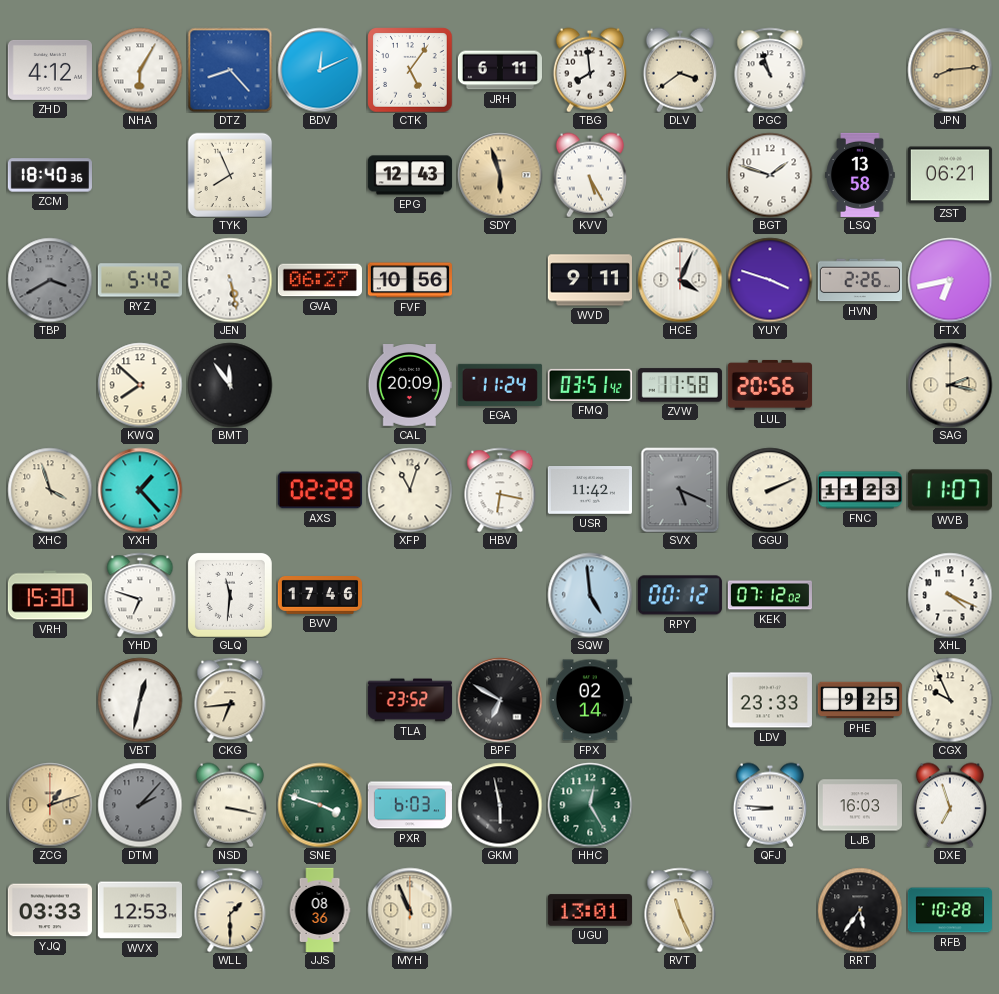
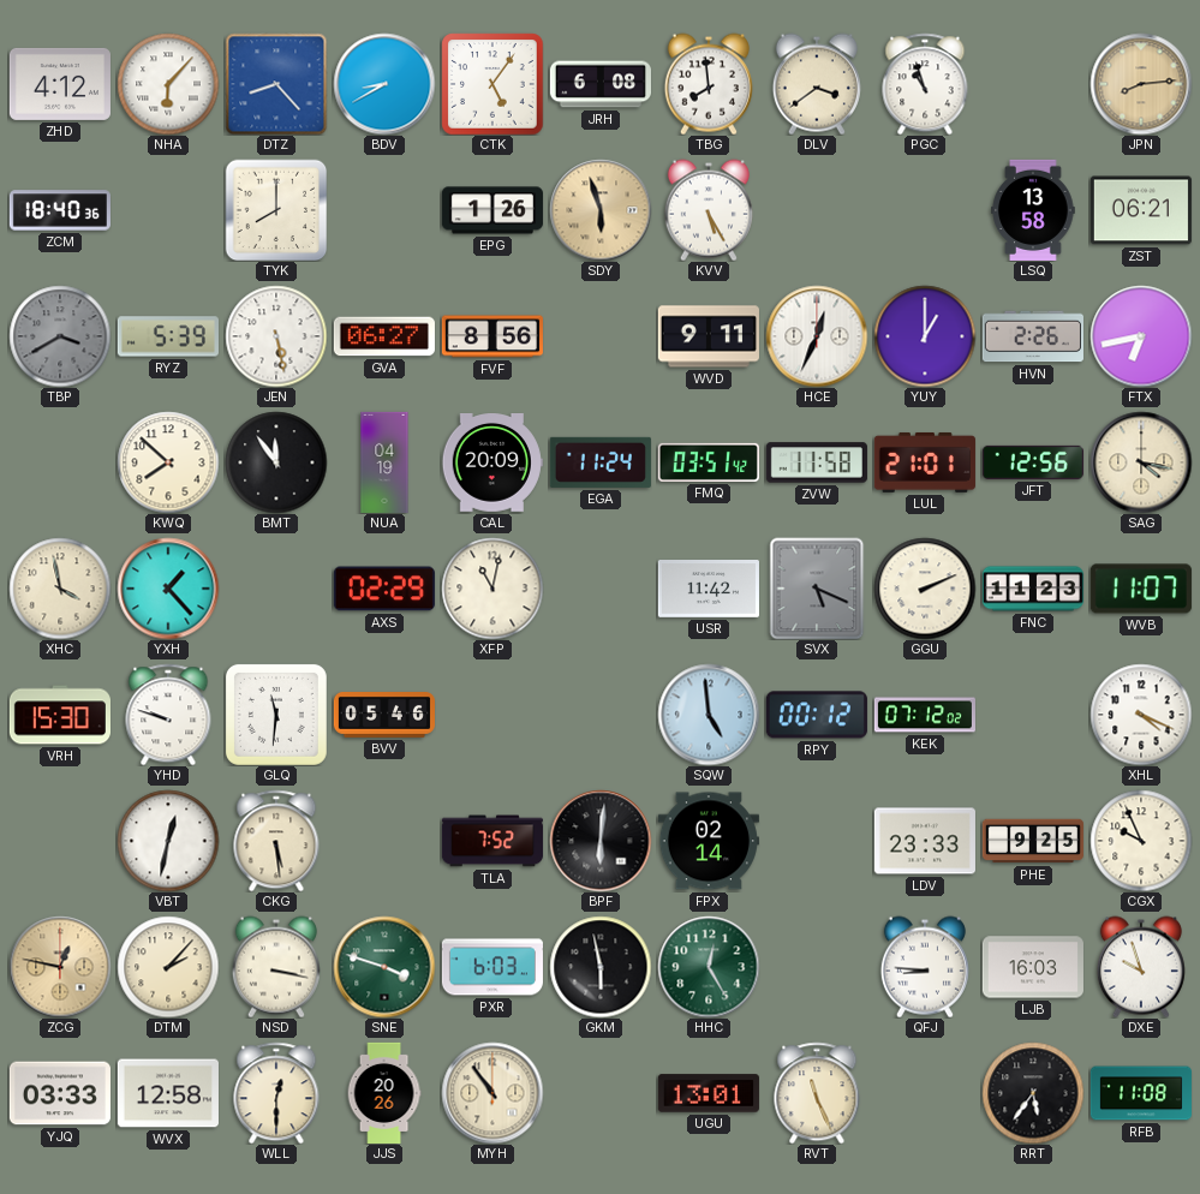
NHA: 6:05 -> 6:07 (168, 84)
BDV: 12:11 -> 8:40 (384, 84)
JRH: 6:11 -> 6:08 (601, 84)
TYK: 7:56 -> 8:00 (276, 210)
EPG: 12:43 -> 1:26 (492, 210)
BGT: 1:48 -> none (770, 175)
RYZ: 5:42 -> 5:39 (168, 336)
FVF: 10:56 -> 8:56 (492, 336)
HCE: 4:04 -> 12:34 (817, 336)
YUY: 3:48 -> 1:00 (925, 336)
NUA: none -> 04:19 (384, 461)
LUL: 20:56 -> 21:01 (925, 462)
JFT: none -> 12:56 (1033, 462)
SAG: 2:17 -> 4:17 (1141, 462)
XHC: 3:57 -> 3:58 (60, 589)
XFP: 11:03 -> 11:02 (492, 589)
HBV: 6:17 -> none (500, 490)
YHD: 6:48 -> 9:48 (168, 715)
BVV: 17:46 -> 05:46 (383, 716)
CKG: 6:44 -> 5:29 (276, 841)
TLA: 23:52 -> 7:52 (492, 841)
BPF: 6:50 -> 6:01 (601, 841)
ZCG: 1:12 -> 12:47 (60, 967)
DTM dial: grey -> cream (168, 967)
DXE: 6:57 -> 9:57 (1141, 967)
WVX: 12:53 -> 12:58 (168, 1093)
WLL: 1:30 -> 12:30 (276, 1093)
JJS: 08:36 -> 20:26 (384, 1092)
MYH: 10:56 -> 10:54 (492, 1093)
RFB: 10:28 -> 11:08 (1141, 1093)
